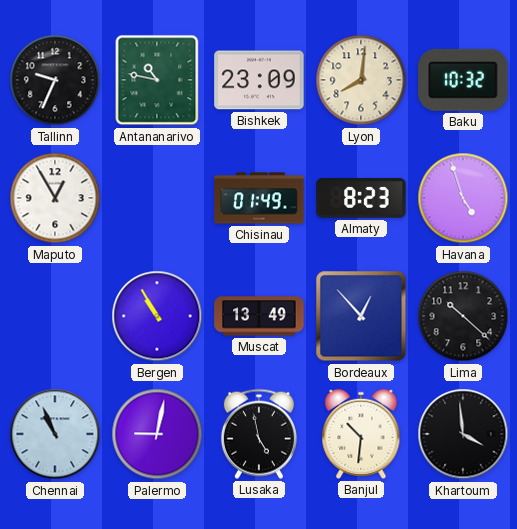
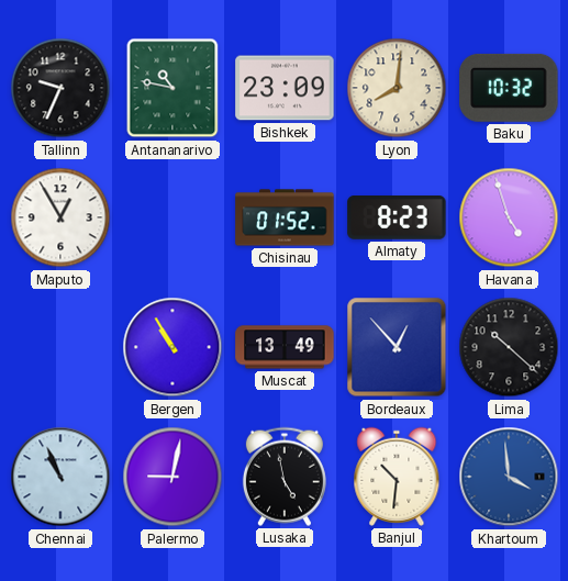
Chisinau: 01:49 -> 01:52 (285, 217)
Khartoum dial: black -> blue (509, 477)
